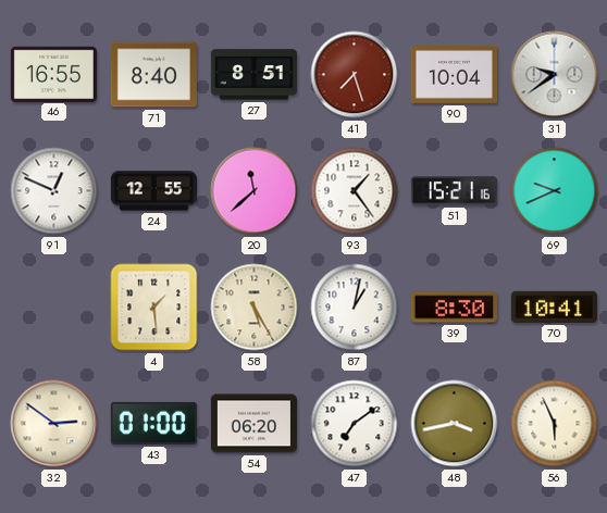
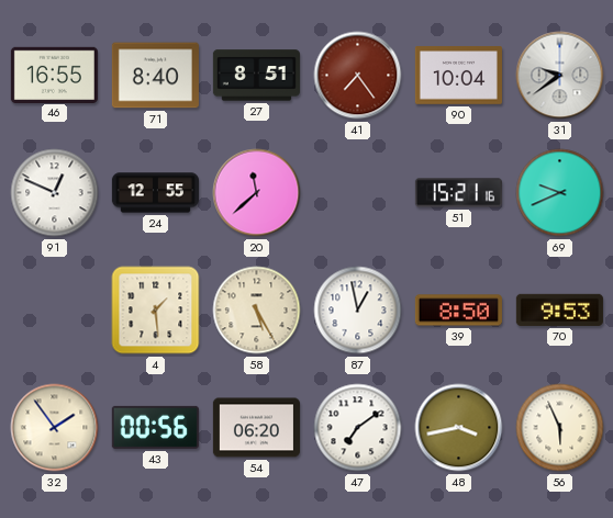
41: 7:27 -> 7:24 (358, 76)
93: 1:24 -> none (355, 191)
87: 1:02 -> 12:58 (358, 311)
39: 8:30 -> 8:50 (458, 311)
70: 10:41 -> 9:53 (559, 309)
32: 2:51 -> 1:54 (55, 428)
43: 01:00 -> 00:56 (155, 427)
